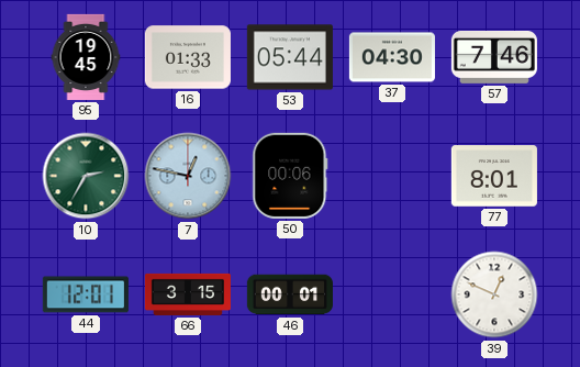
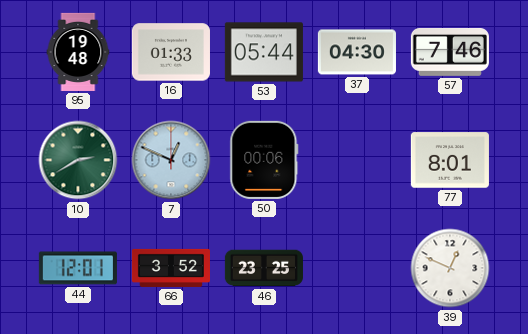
95: 19:45 -> 19:48 (78, 52)
10: 2:35 -> 2:40 (78, 160)
7: 12:47 -> 12:49 (171, 160)
66: 3:15 -> 3:52 (170, 268)
46: 00:01 -> 23:25 (264, 268)
